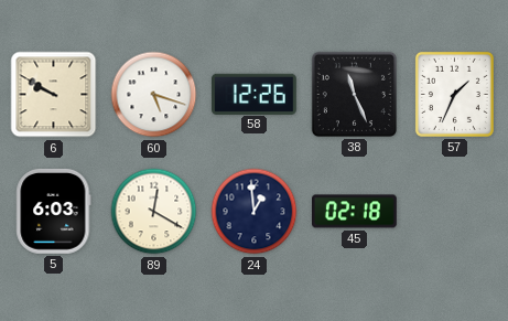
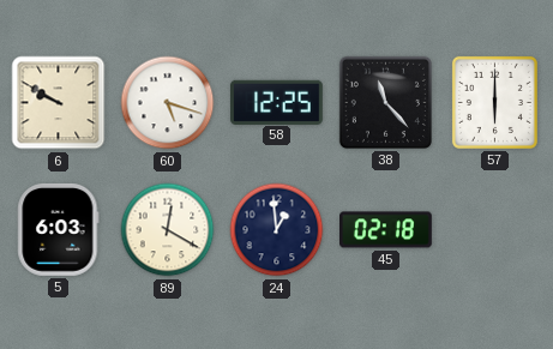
58: 12:26 -> 12:25 (277, 102)
38: 11:26 -> 11:23 (385, 102)
57: 1:34 -> 6:00 (494, 102)
